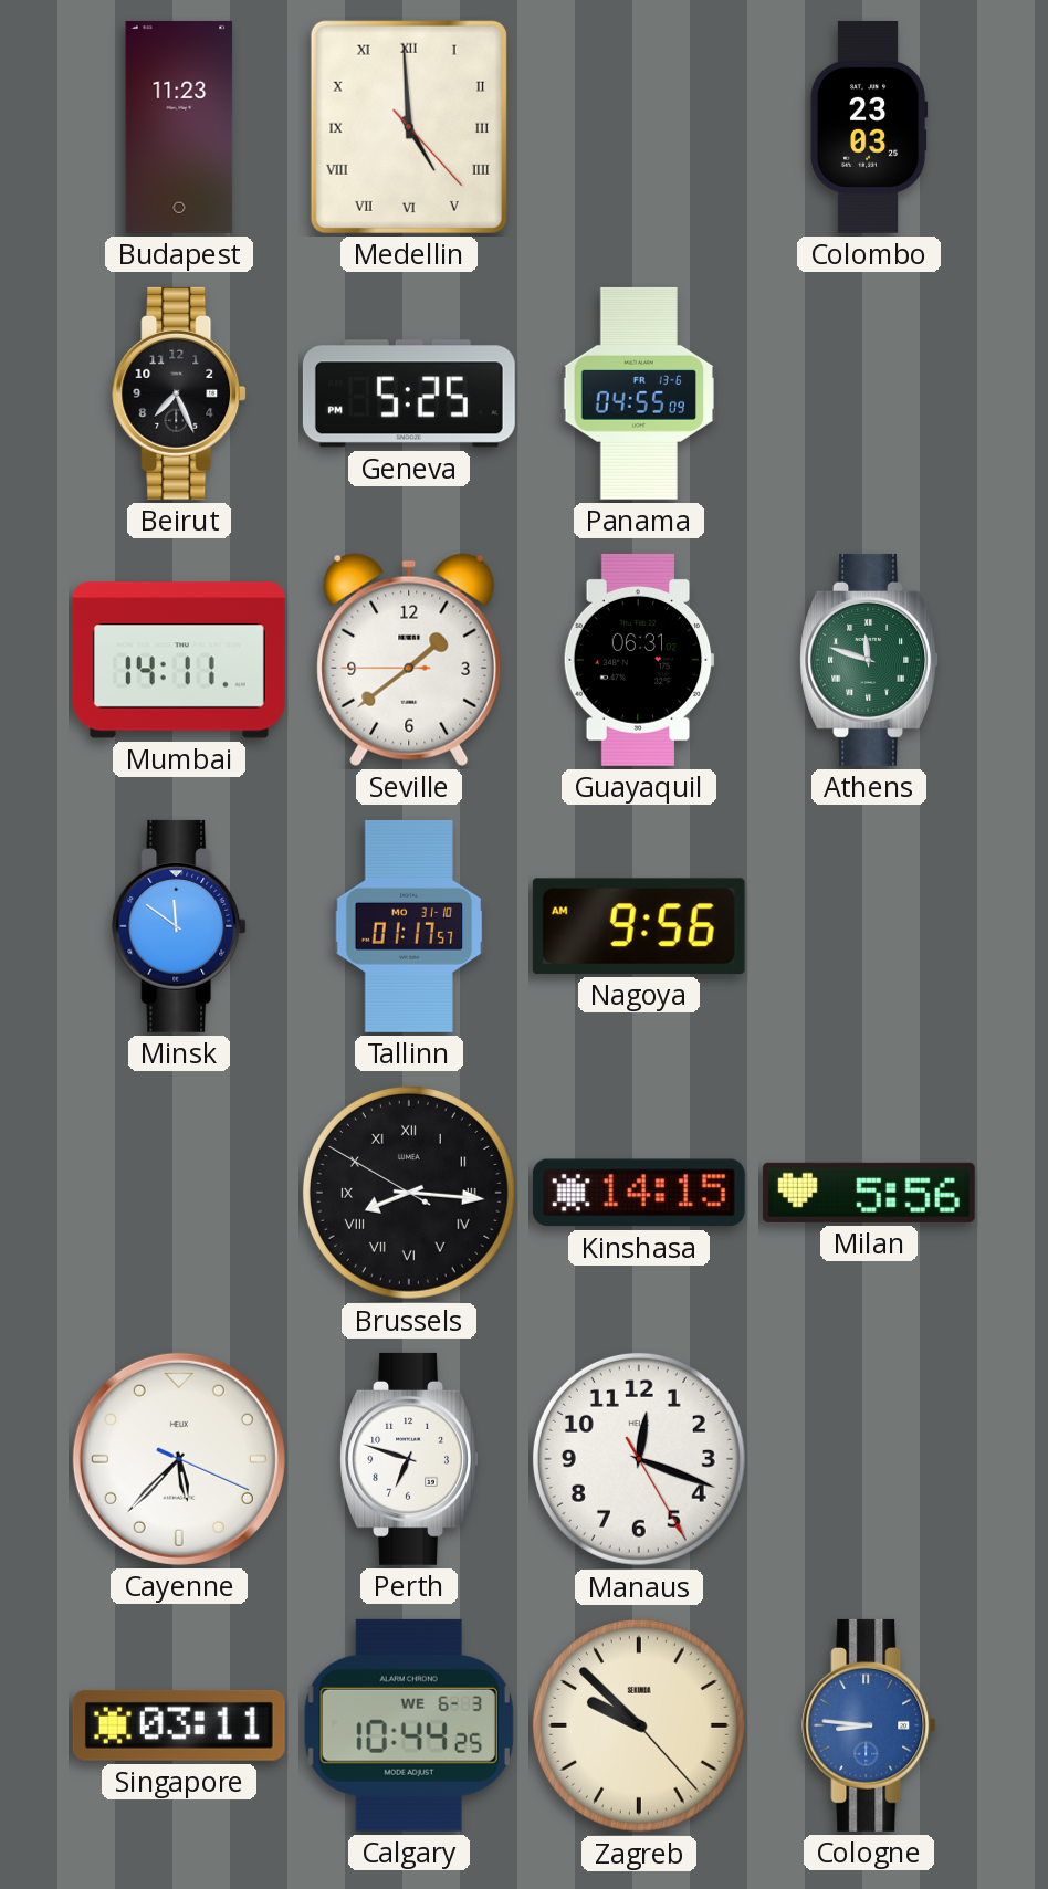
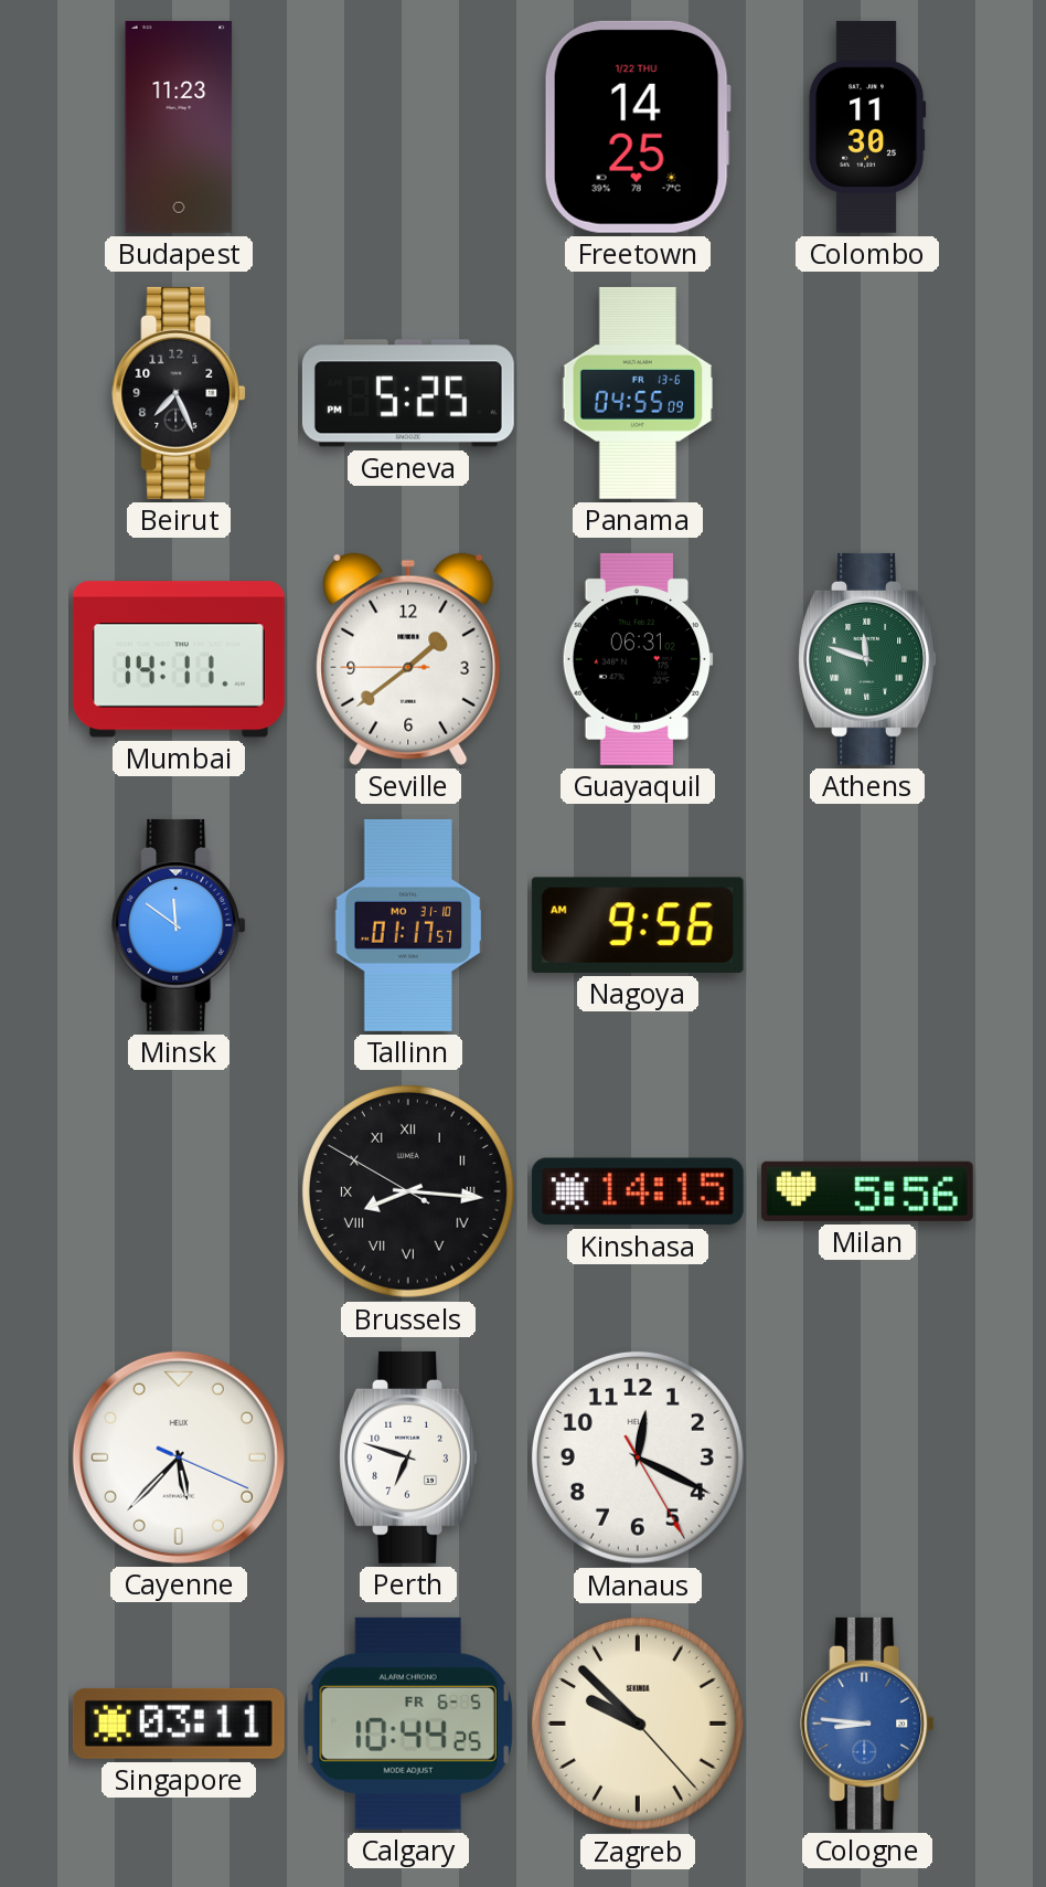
Medellin: 4:59 -> none (409, 127)
Freetown: none -> 14:25 (638, 127)
Colombo: 23:03 -> 11:30 (867, 127)
Manaus: 12:18 -> 12:19 (638, 1457)
Calgary date: WE 6-3 -> FR 6-5 (408, 1724)
